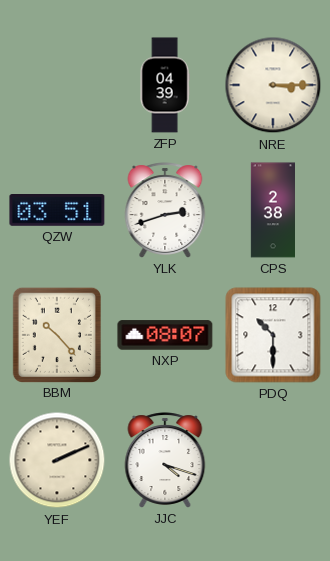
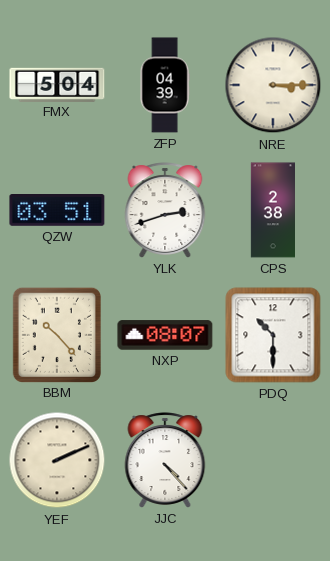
FMX: none -> 5:04 (57, 84)
JJC: 4:18 -> 4:23 (165, 460)
